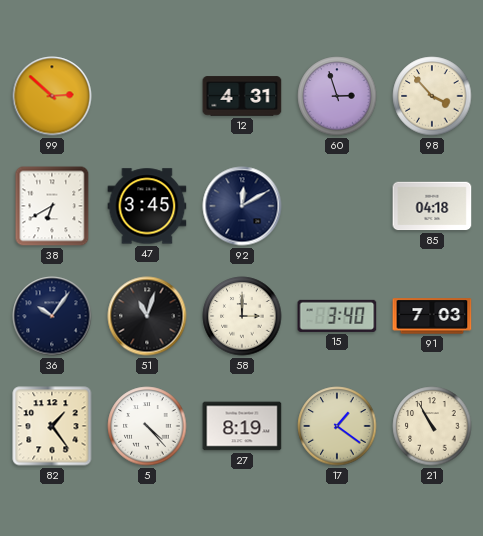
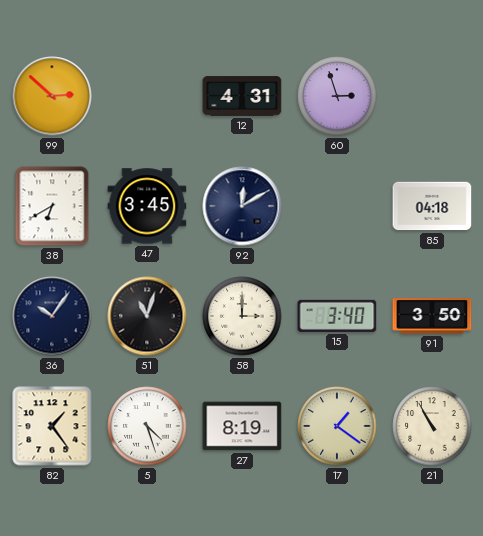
98: 3:53 -> none (432, 96)
91: 7:03 -> 3:50 (432, 316)
5: 4:23 -> 4:27 (147, 426)
